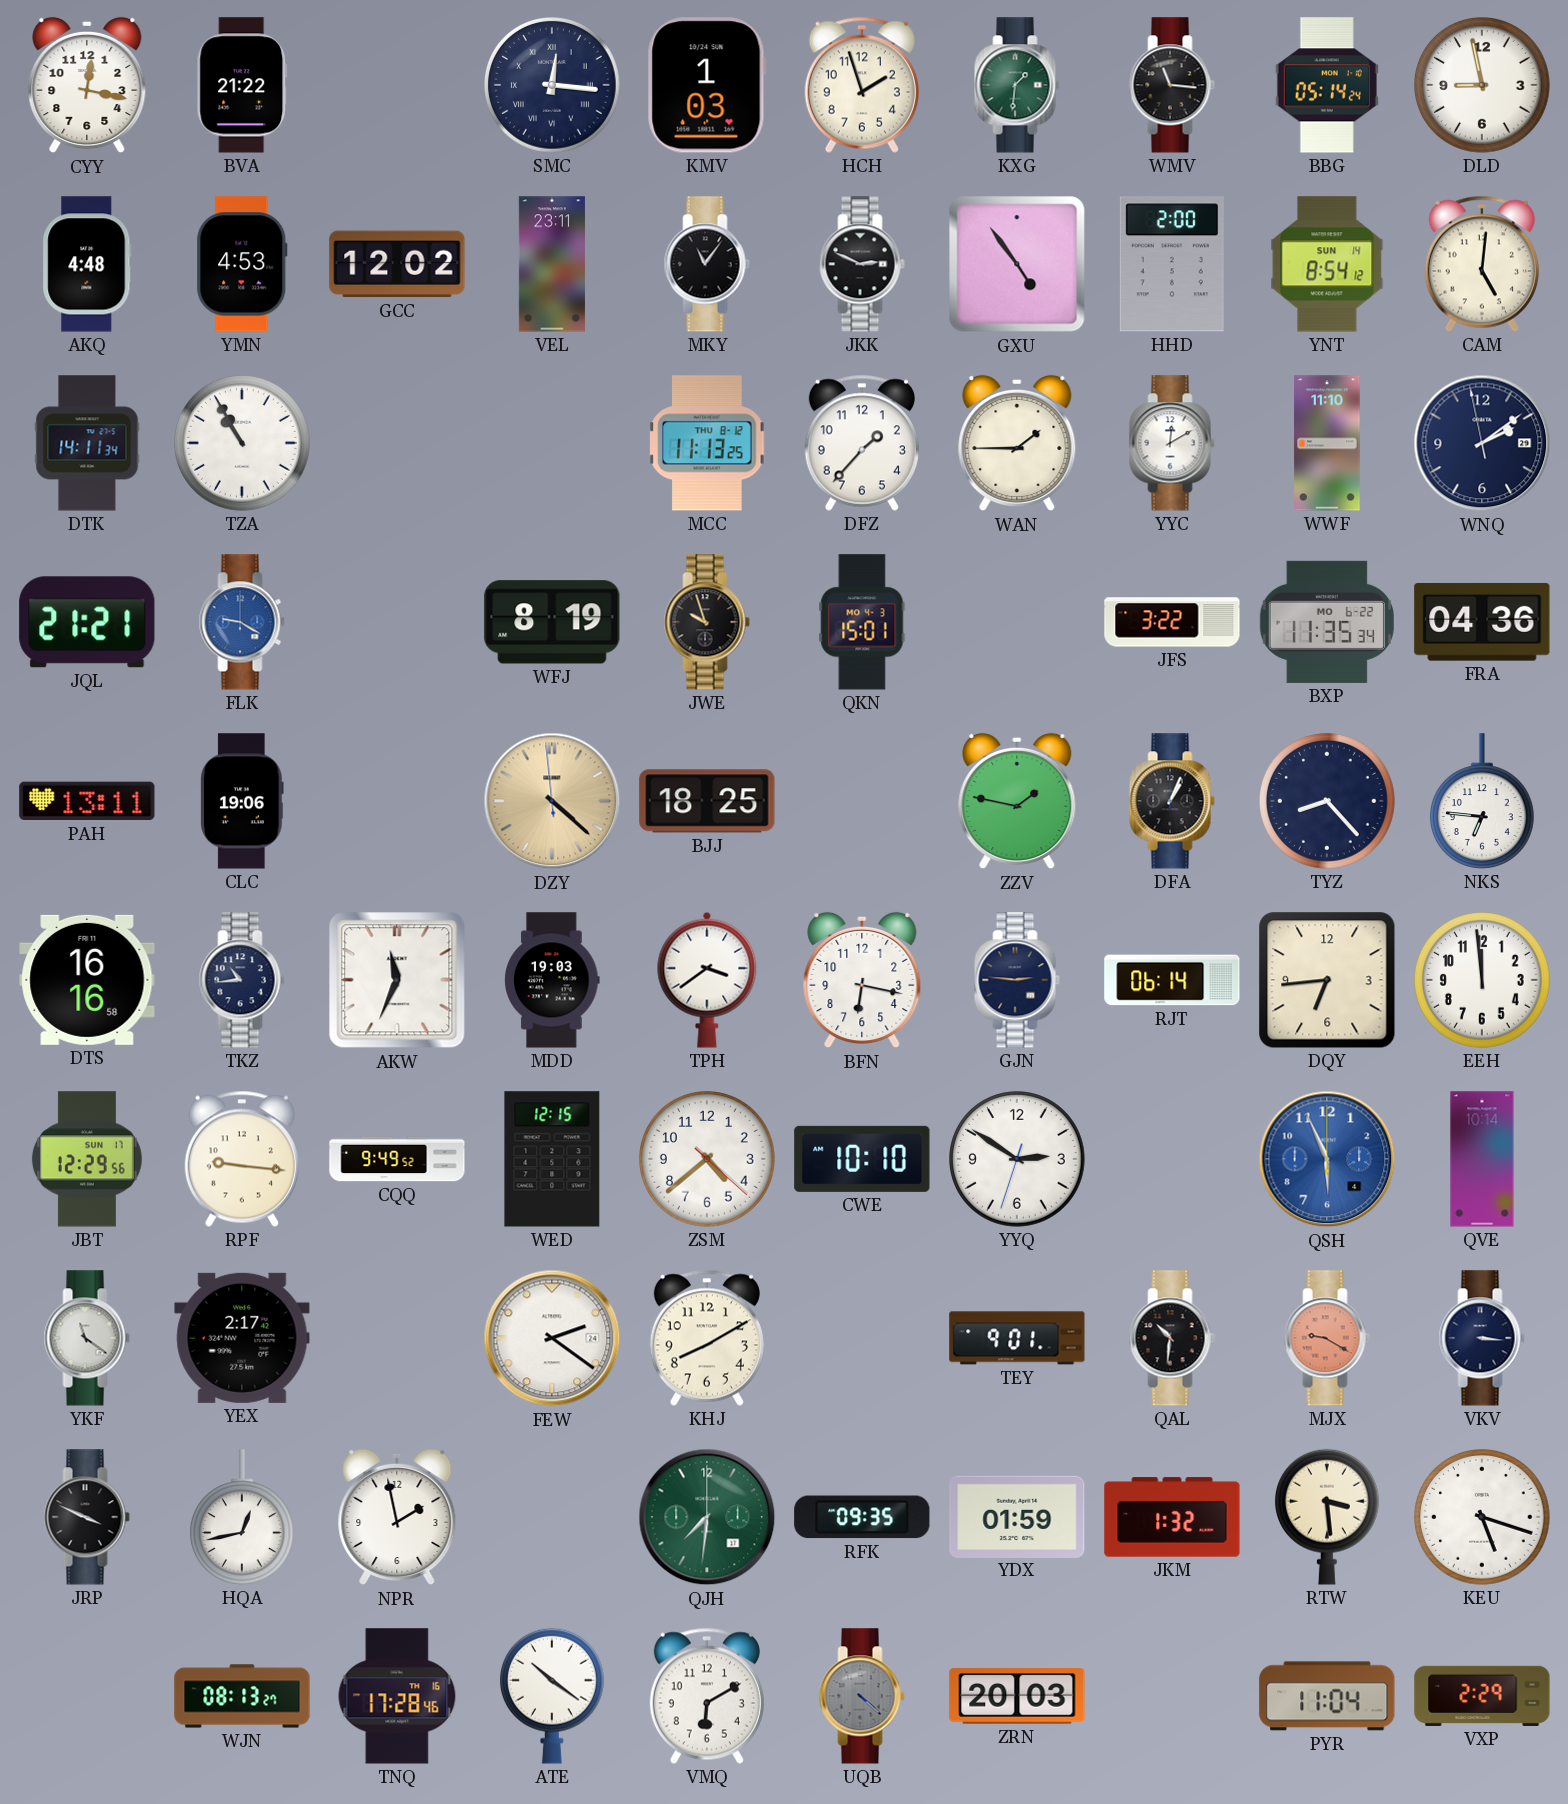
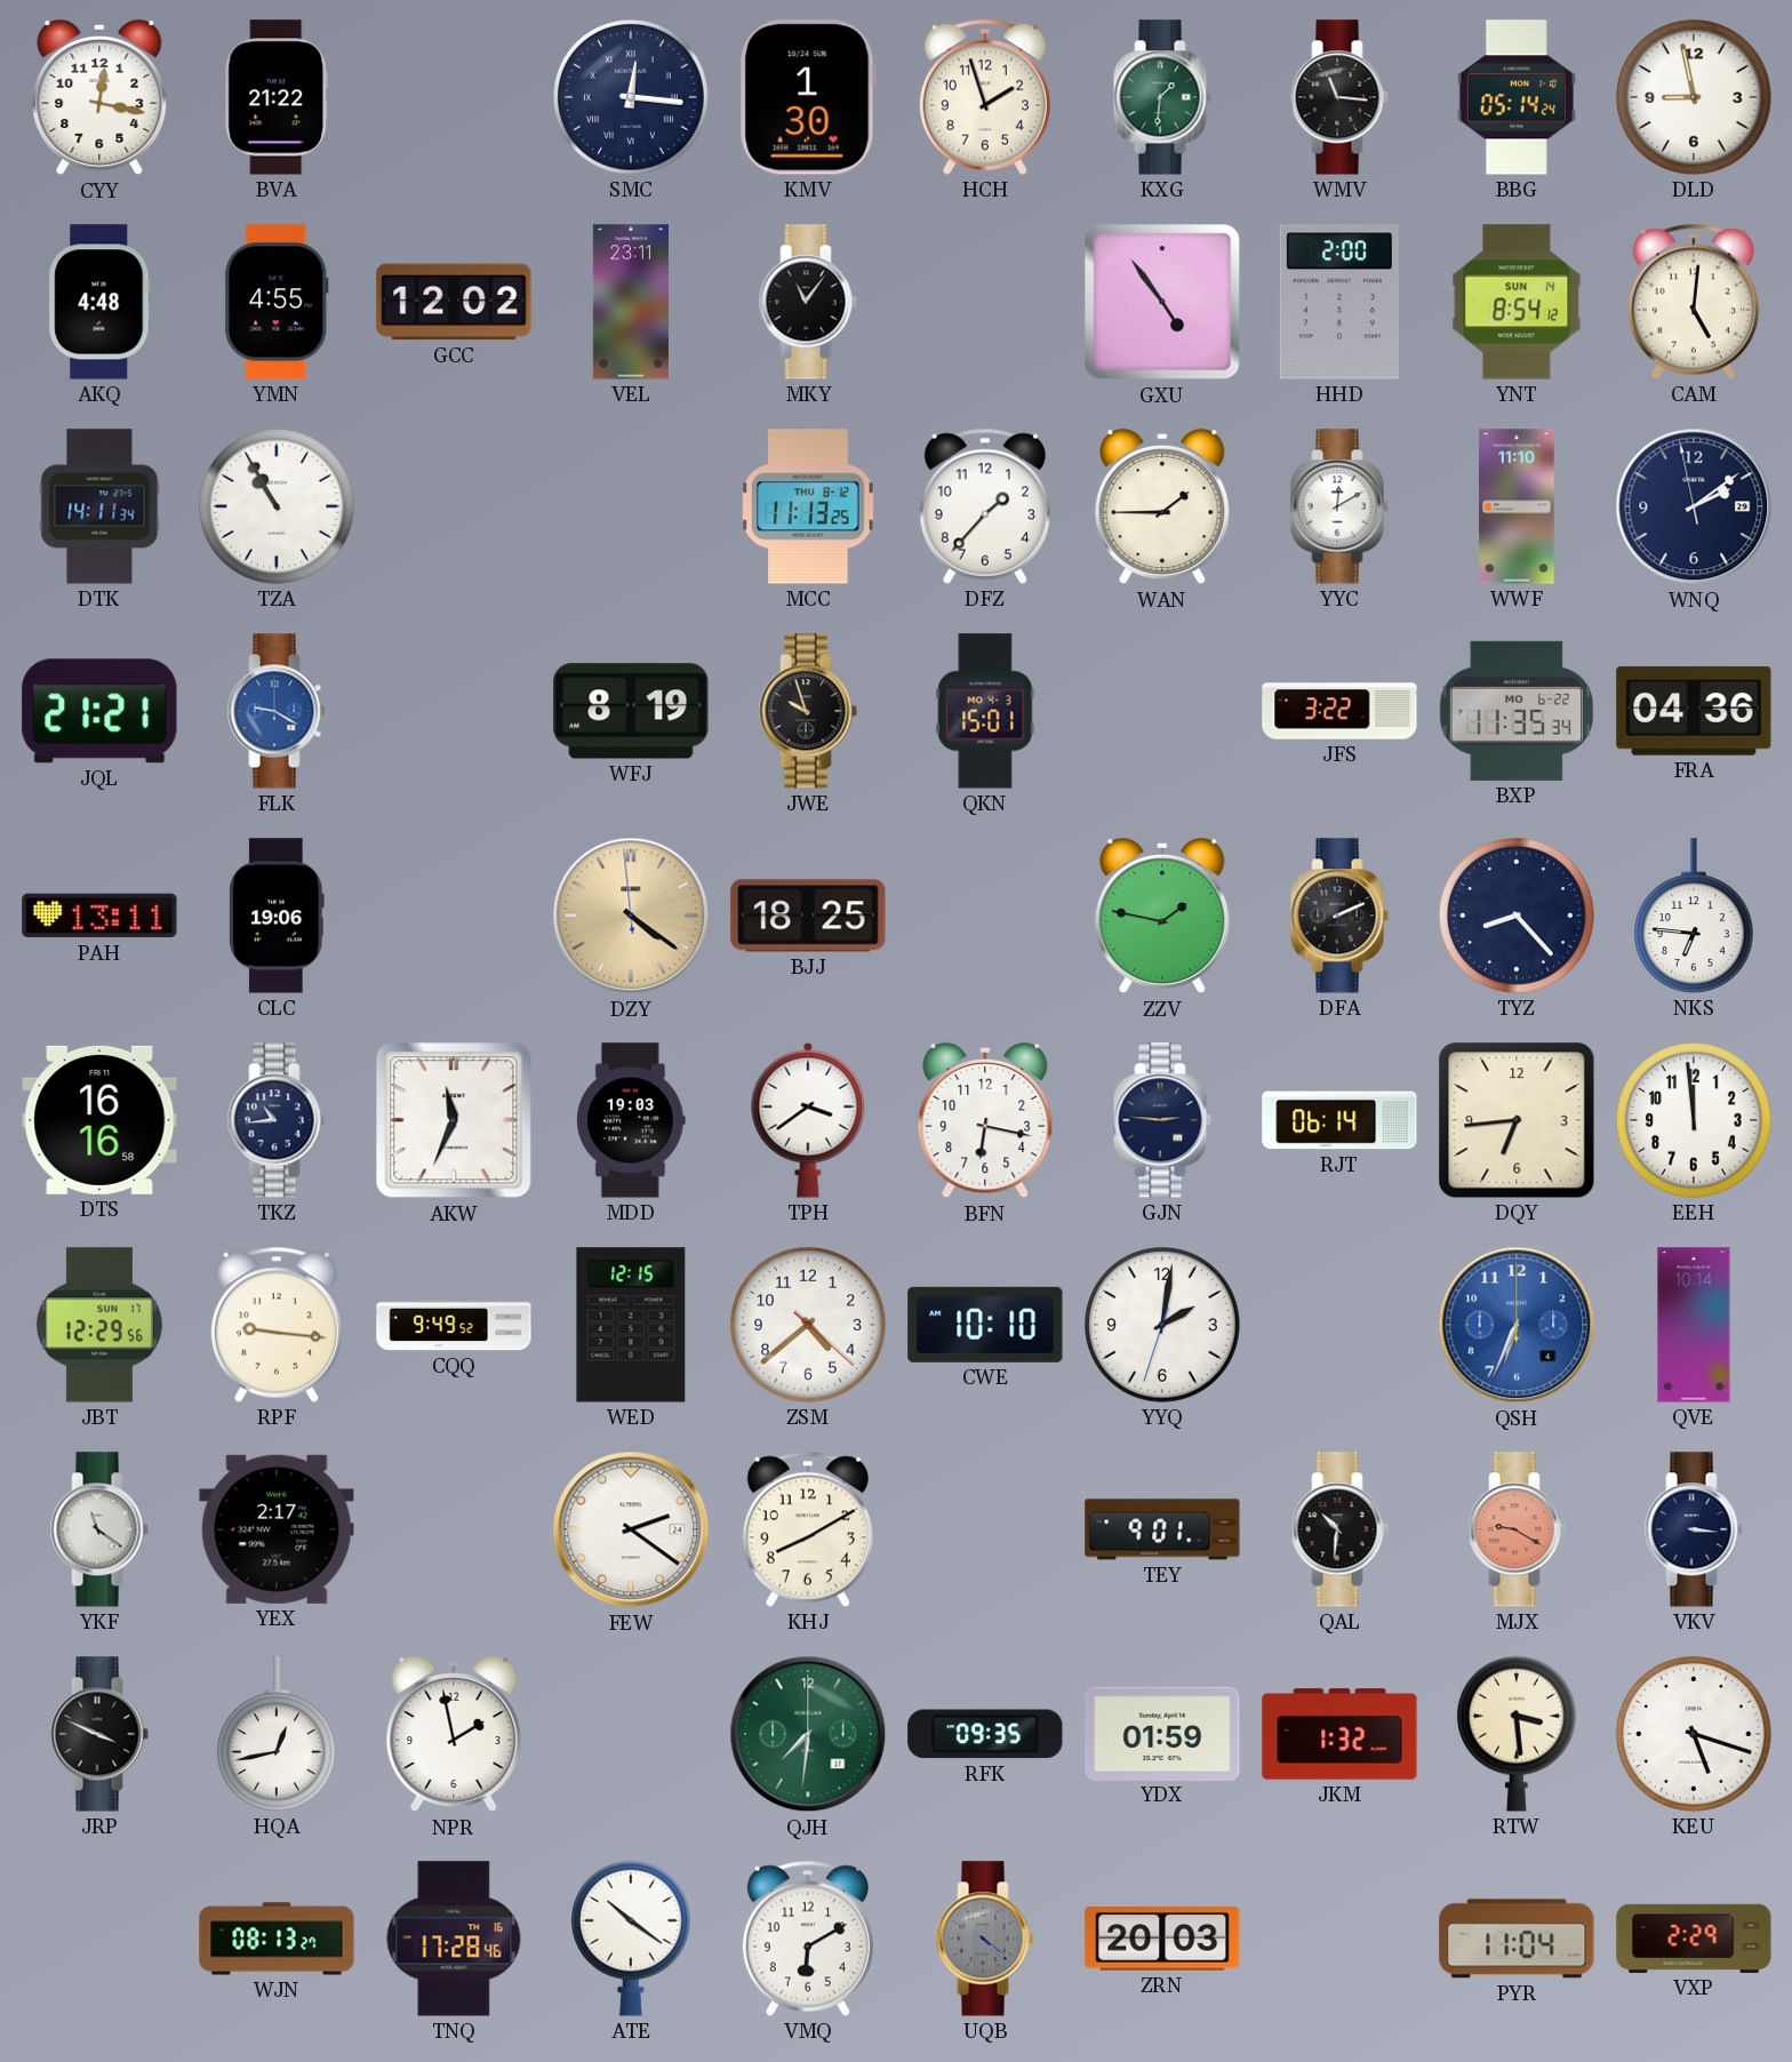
KMV: 1:03 -> 1:30 (808, 97)
YMN: 4:53 -> 4:55 (277, 302)
JKK: 2:49 -> none (862, 264)
DZY: 4:21 -> 4:20 (631, 916)
DFA: 1:04 -> 2:11 (1339, 916)
YYQ: 2:50 -> 2:01 (1163, 1326)
QSH: 5:56 -> 6:34 (1517, 1325)
